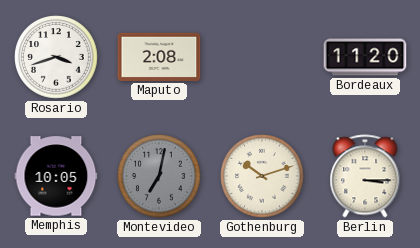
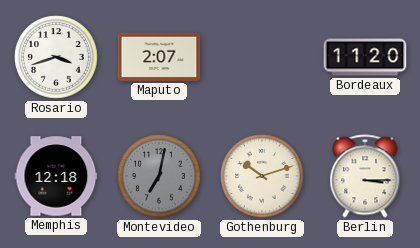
Maputo: 2:08 -> 2:07 (159, 57)
Memphis: 10:05 -> 12:18 (56, 176)
